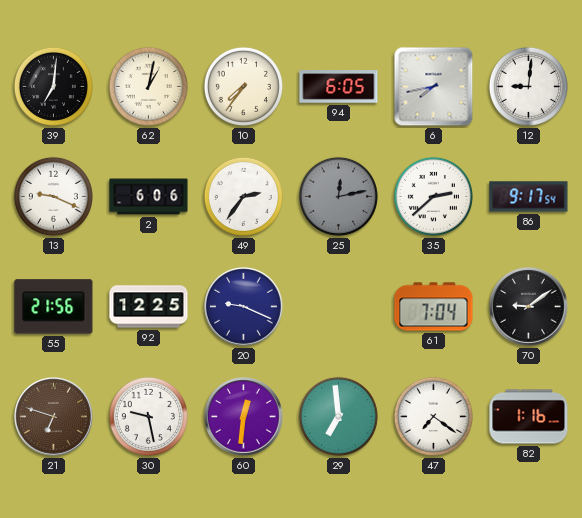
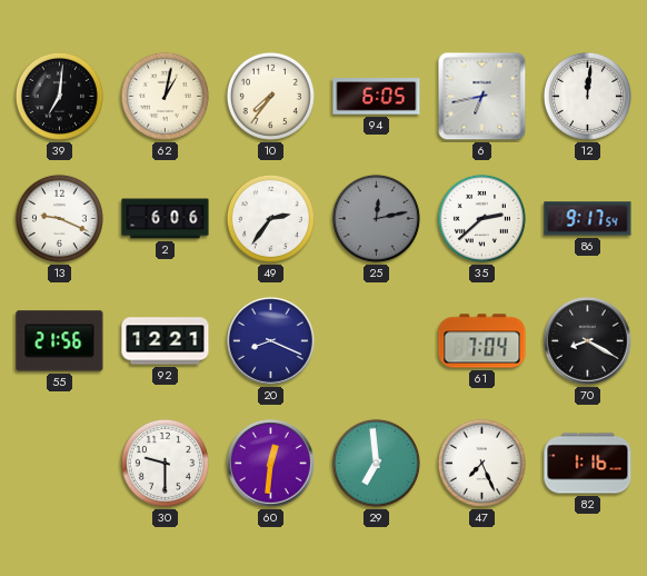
6: 7:43 -> 6:43 (482, 97)
12: 9:01 -> 12:01 (587, 96)
92: 12:25 -> 12:21 (166, 341)
20: 9:19 -> 8:19 (271, 341)
70: 9:09 -> 8:20 (588, 341)
21: 6:48 -> none (54, 417)
30: 9:28 -> 9:30 (165, 463)
47: 7:21 -> 7:26 (481, 463)
